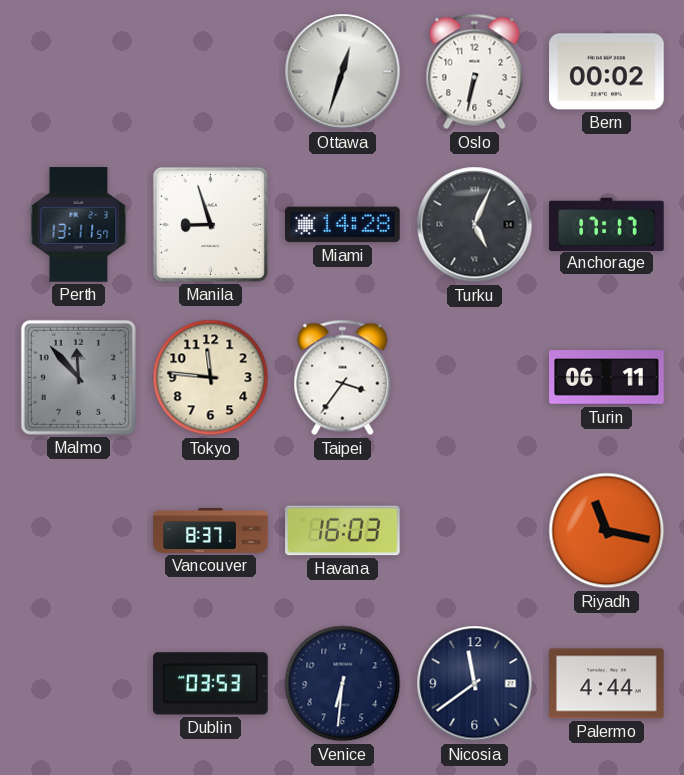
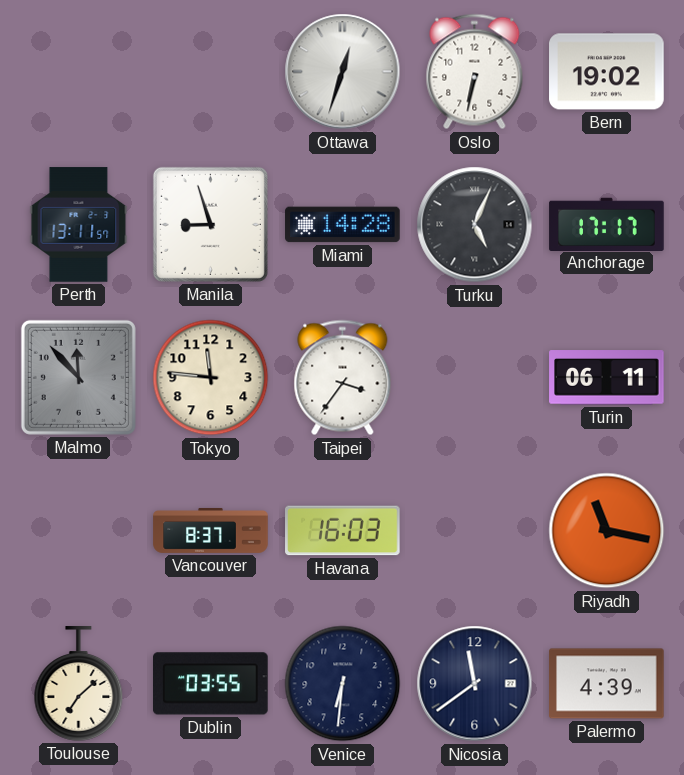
Bern: 00:02 -> 19:02 (607, 72)
Toulouse: none -> 7:08 (79, 684)
Dublin: 03:53 -> 03:55 (211, 684)
Palermo: 4:44 -> 4:39 (607, 684)
